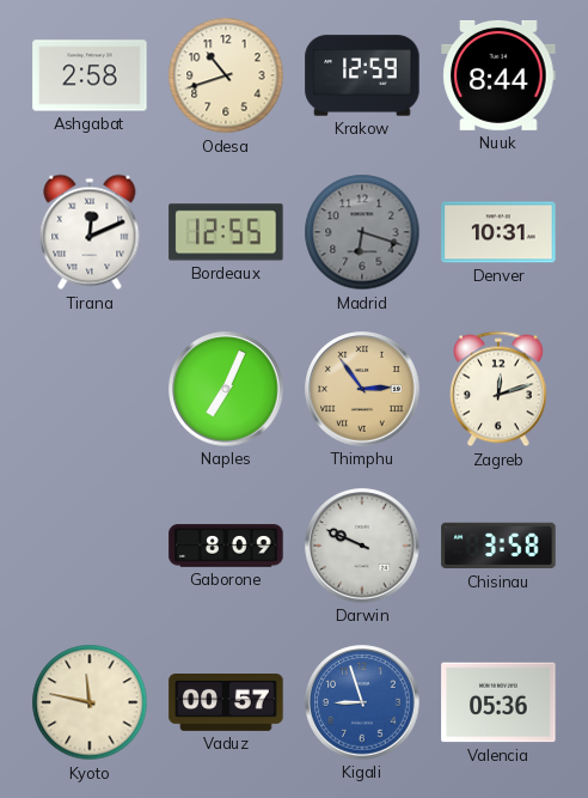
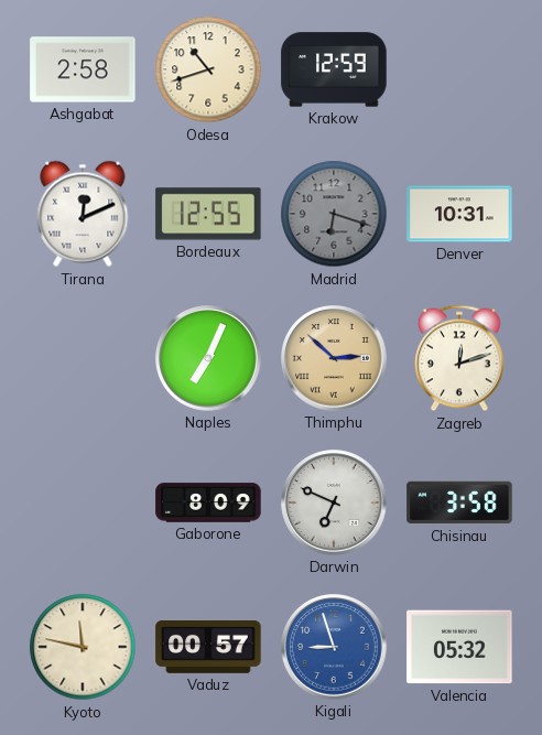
Nuuk: 8:44 -> none (498, 75)
Thimphu: 2:54 -> 2:52 (334, 358)
Darwin: 9:49 -> 6:49 (334, 502)
Valencia: 05:36 -> 05:32 (459, 647)
